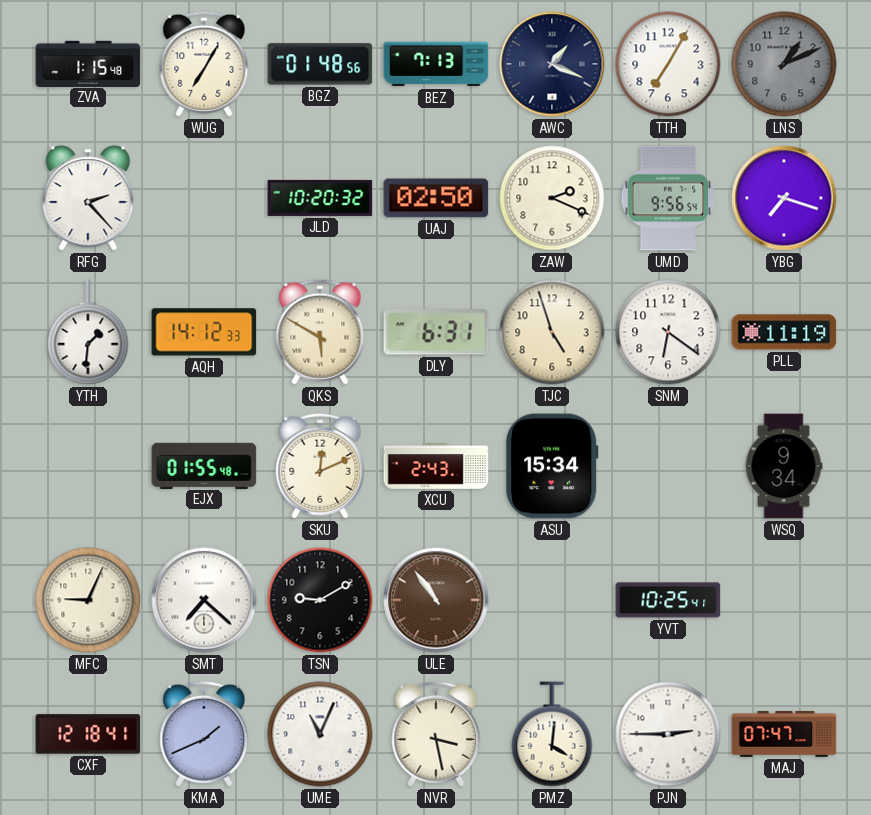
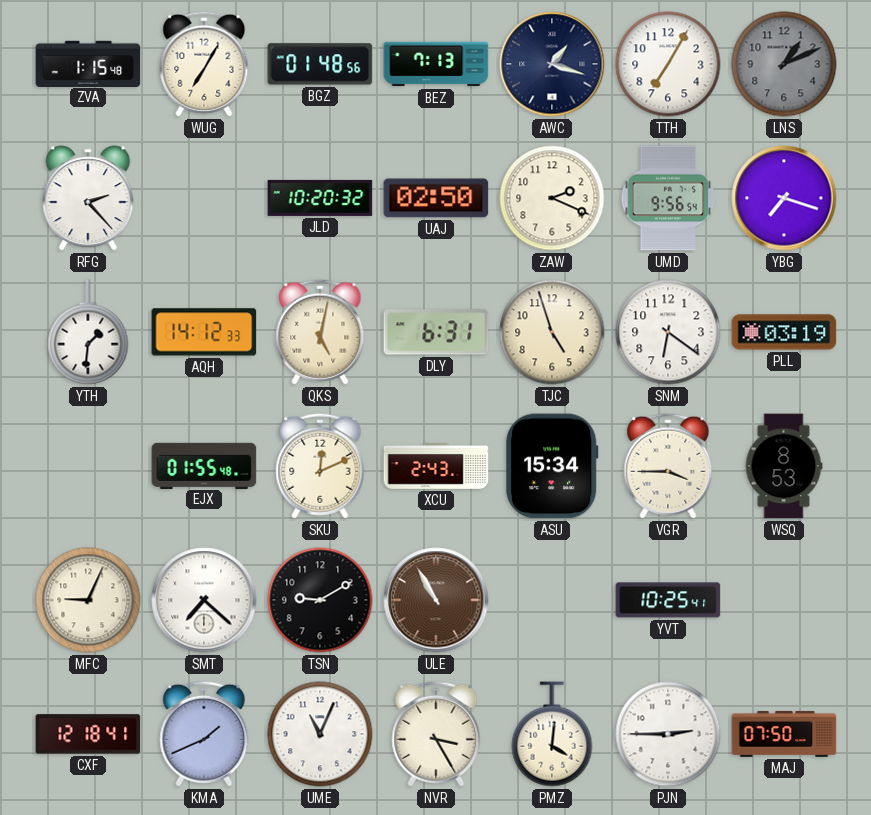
AWC: 1:19 -> 1:18 (552, 64)
QKS: 5:50 -> 5:02 (320, 332)
PLL: 11:19 -> 03:19 (784, 332)
VGR: none -> 3:45 (668, 466)
WSQ: 9:34 -> 8:53 (784, 466)
ULE: 10:54 -> 10:55 (436, 600)
NVR: 3:28 -> 3:25 (436, 734)
MAJ: 07:47 -> 07:50 (784, 734)
